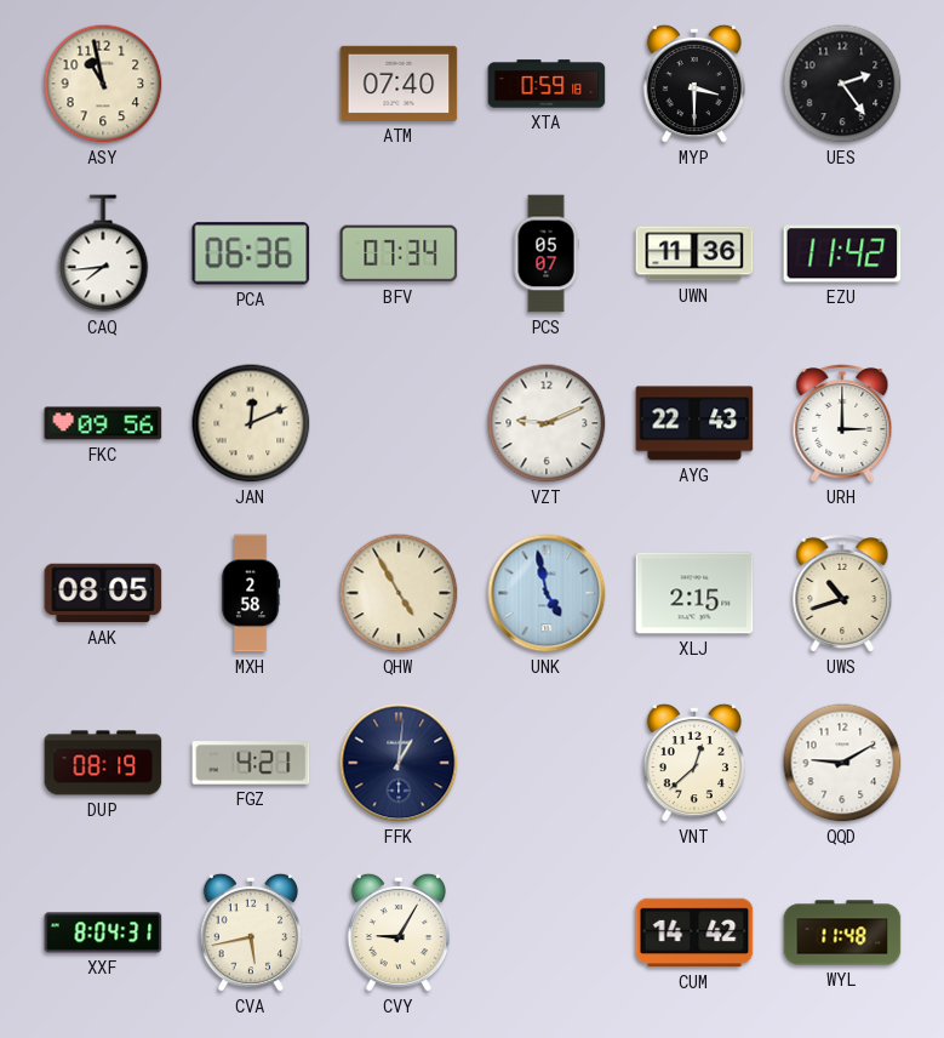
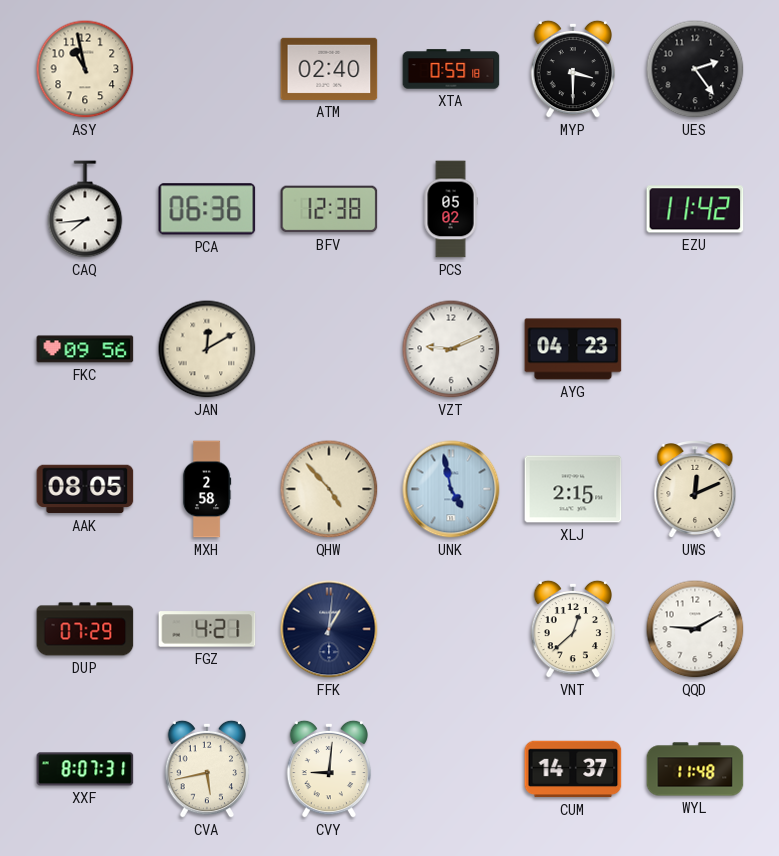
ATM: 07:40 -> 02:40 (329, 69)
BFV: 07:34 -> 12:38 (329, 209)
PCS: 05:07 -> 05:02 (451, 209)
UWN: 11:36 -> none (694, 253)
JAN: 12:11 -> 12:10 (207, 349)
AYG: 22:43 -> 04:23 (573, 349)
URH: 3:00 -> none (842, 424)
QHW: 4:55 -> 4:53 (329, 489)
UWS: 10:42 -> 12:11 (695, 490)
DUP: 08:19 -> 07:29 (85, 629)
XXF: 8:04 -> 8:07 (85, 769)
CVY: 9:05 -> 9:01 (329, 769)
CUM: 14:42 -> 14:37 (573, 769)
